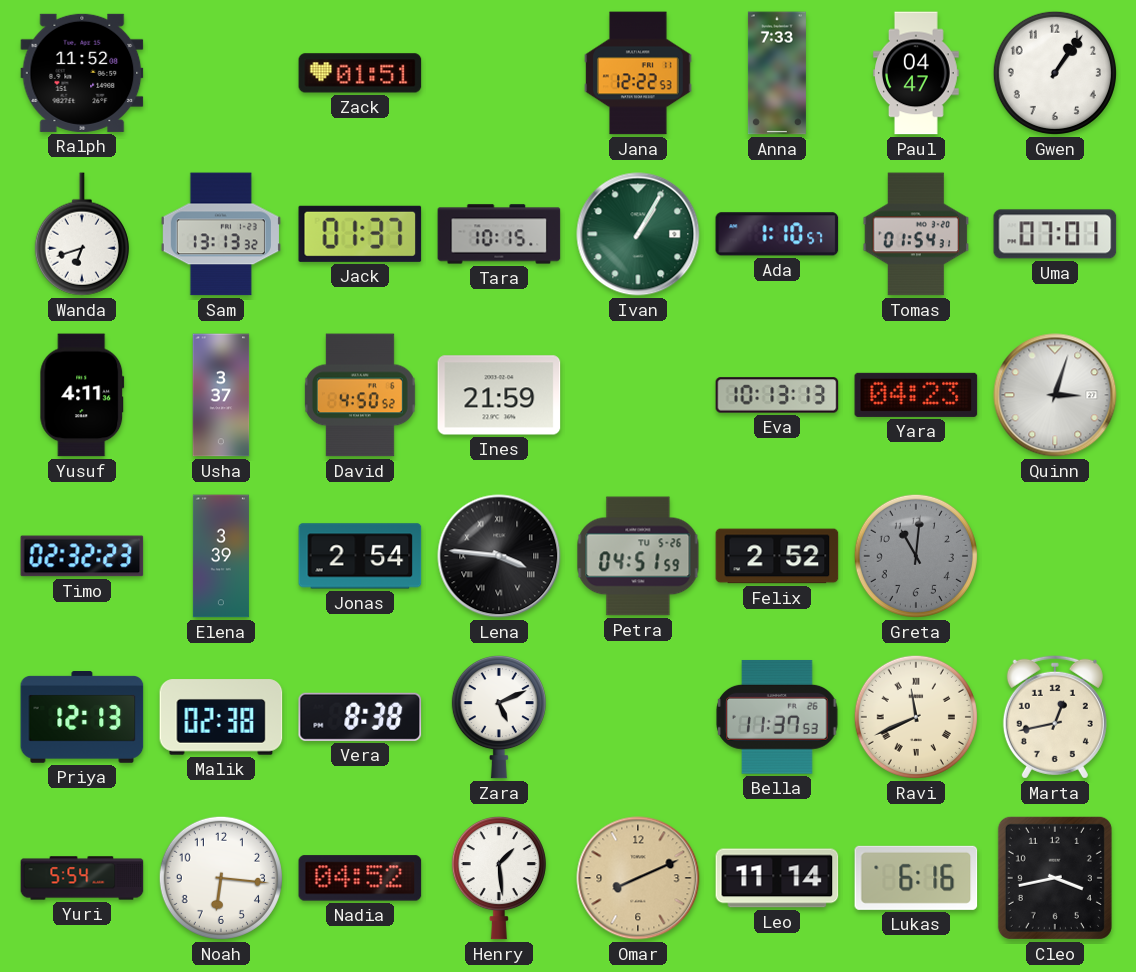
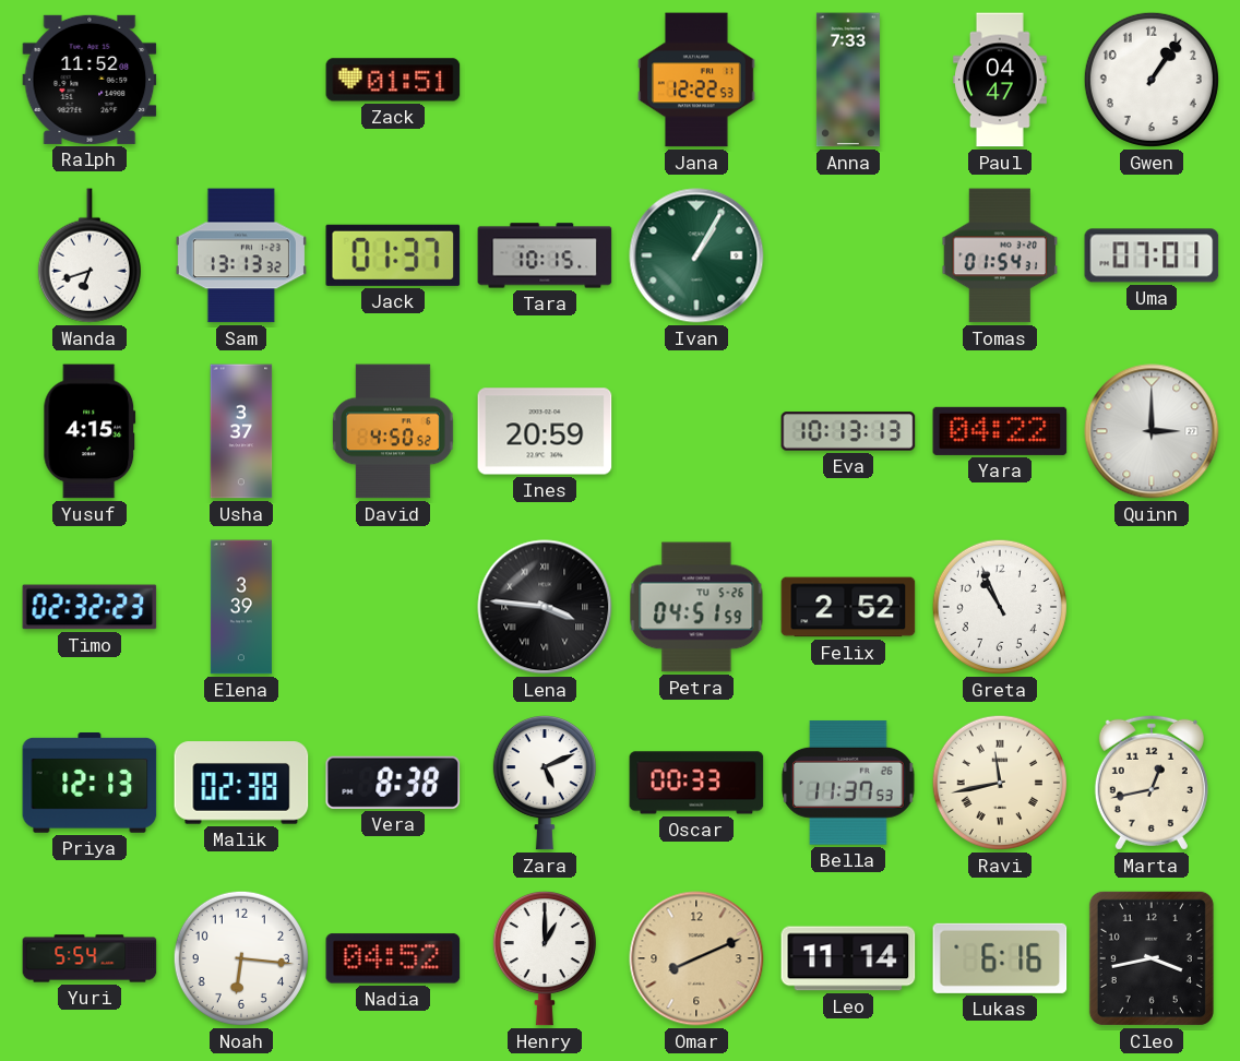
Ada: 1:10 -> none (777, 234)
Yusuf: 4:11 -> 4:15 (90, 431)
Ines: 21:59 -> 20:59 (545, 431)
Yara: 04:23 -> 04:22 (1000, 431)
Quinn: 3:03 -> 3:00 (1152, 431)
Jonas: 2:54 -> none (360, 556)
Greta: 11:01 -> 10:56 (1000, 607)
Greta dial: grey -> white (1000, 607)
Oscar: none -> 00:33 (696, 783)
Ravi: 11:41 -> 11:43 (1000, 783)
Henry: 1:29 -> 1:00 (545, 958)
